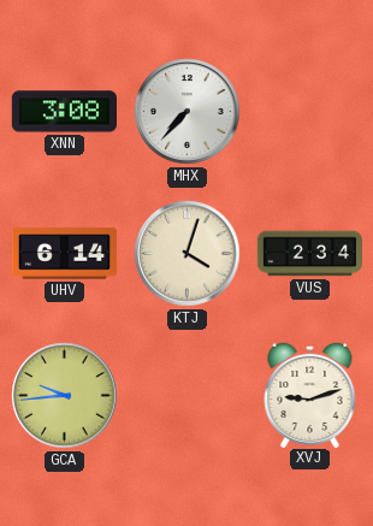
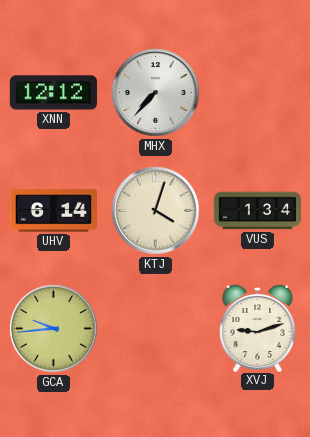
XNN: 3:08 -> 12:12 (53, 93)
VUS: 2:34 -> 1:34 (257, 211)
